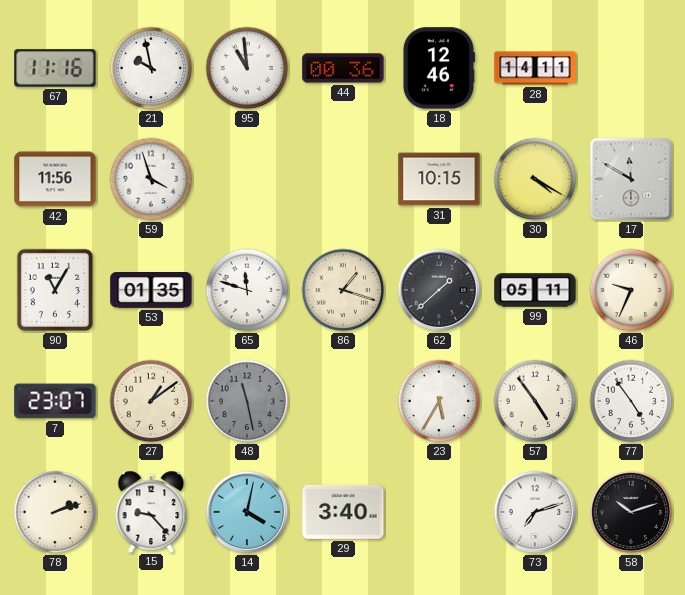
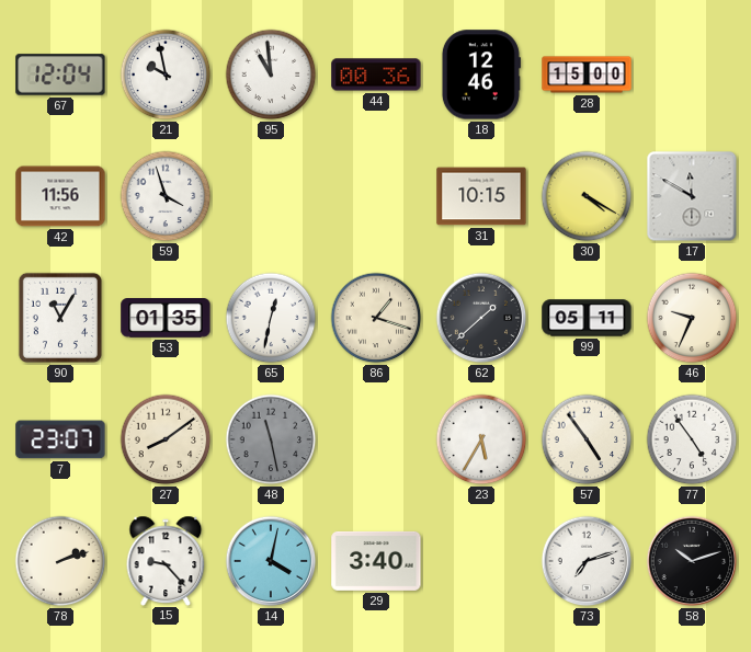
67: 11:16 -> 12:04 (60, 75)
28: 14:11 -> 15:00 (587, 75)
65: 11:48 -> 12:32 (271, 318)
27: 1:09 -> 8:09 (166, 439)
